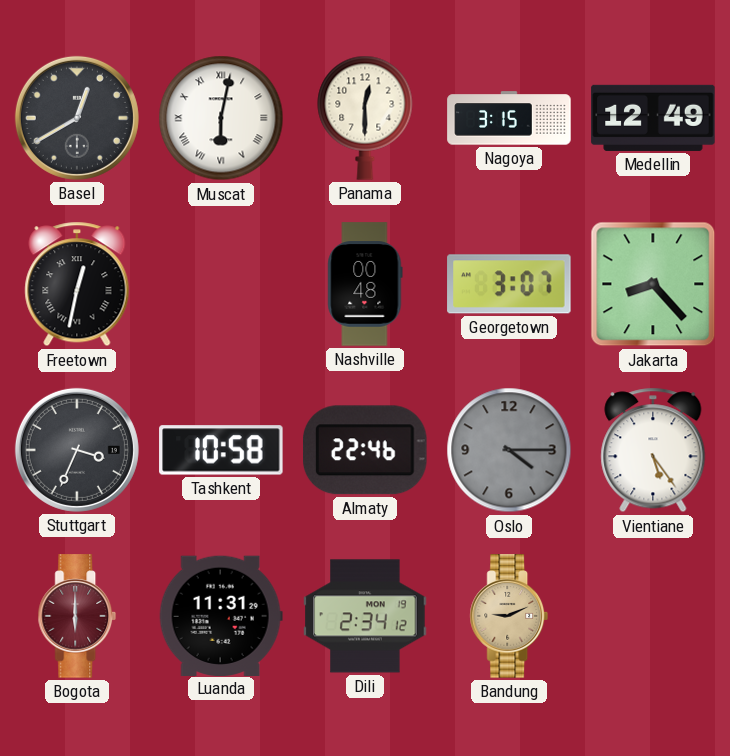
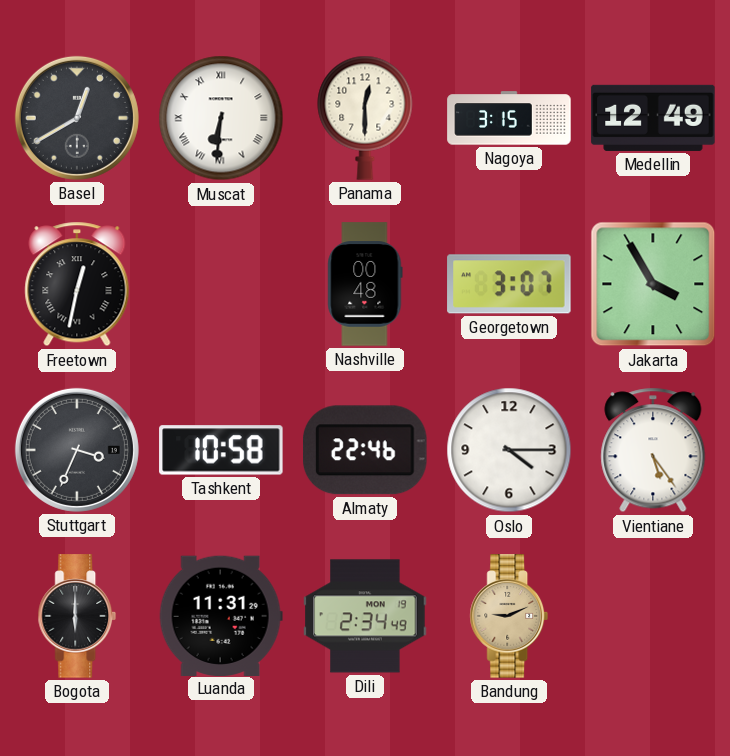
Muscat: 6:02 -> 6:31 (221, 118)
Jakarta: 8:23 -> 3:55 (653, 284)
Oslo dial: grey -> white (509, 450)
Bogota dial: burgundy -> black (77, 616)
Dili: 2:34:12 -> 2:34:49 (365, 616)
